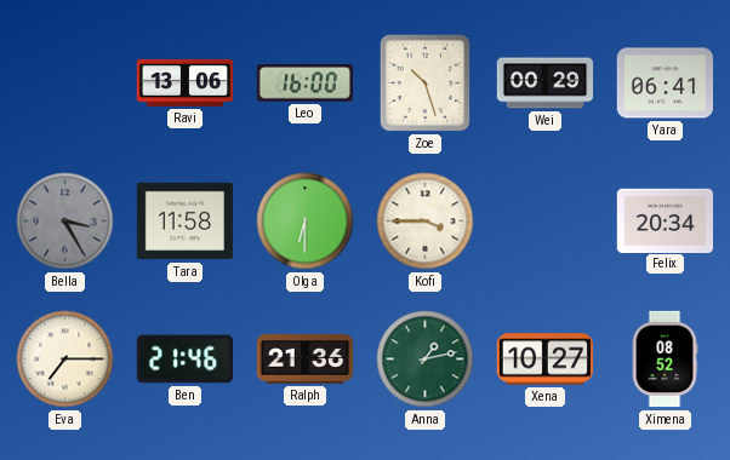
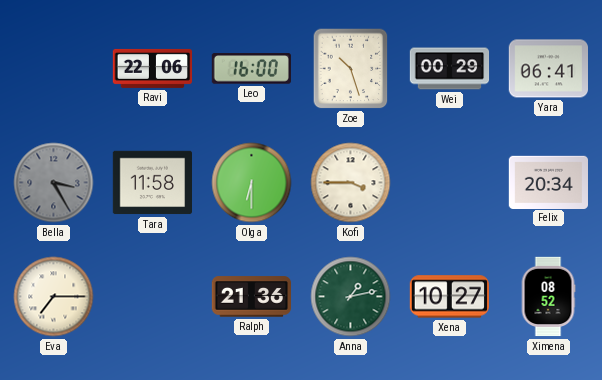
Ravi: 13:06 -> 22:06 (153, 68)
Ben: 21:46 -> none (184, 360)
